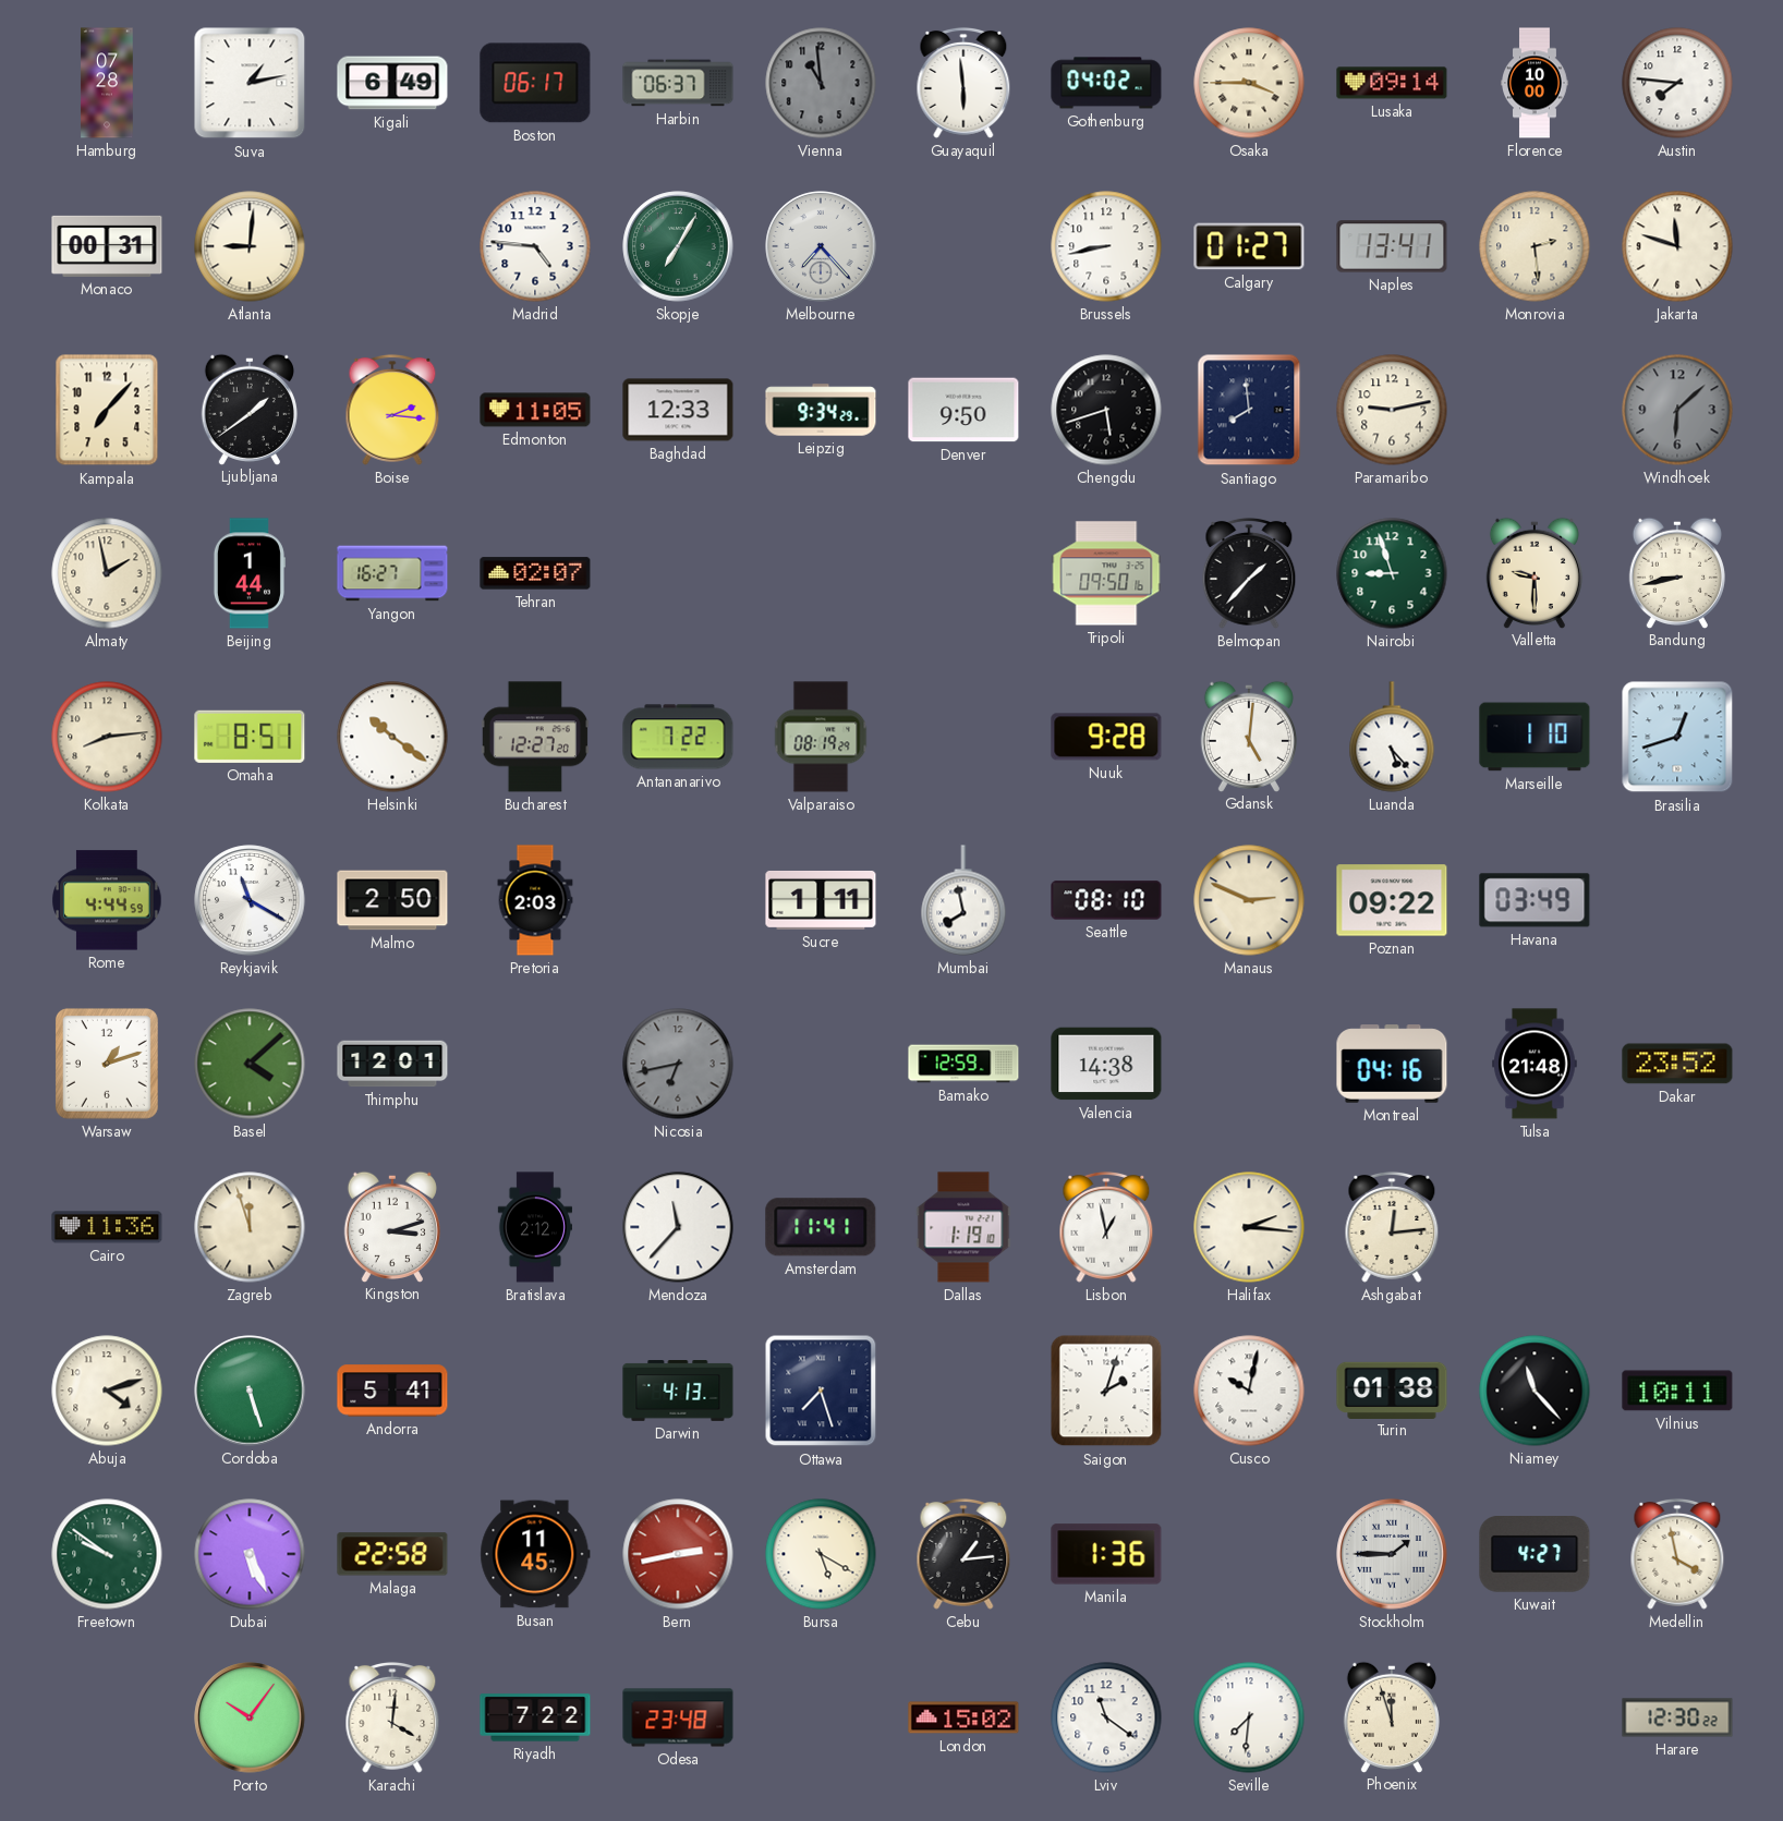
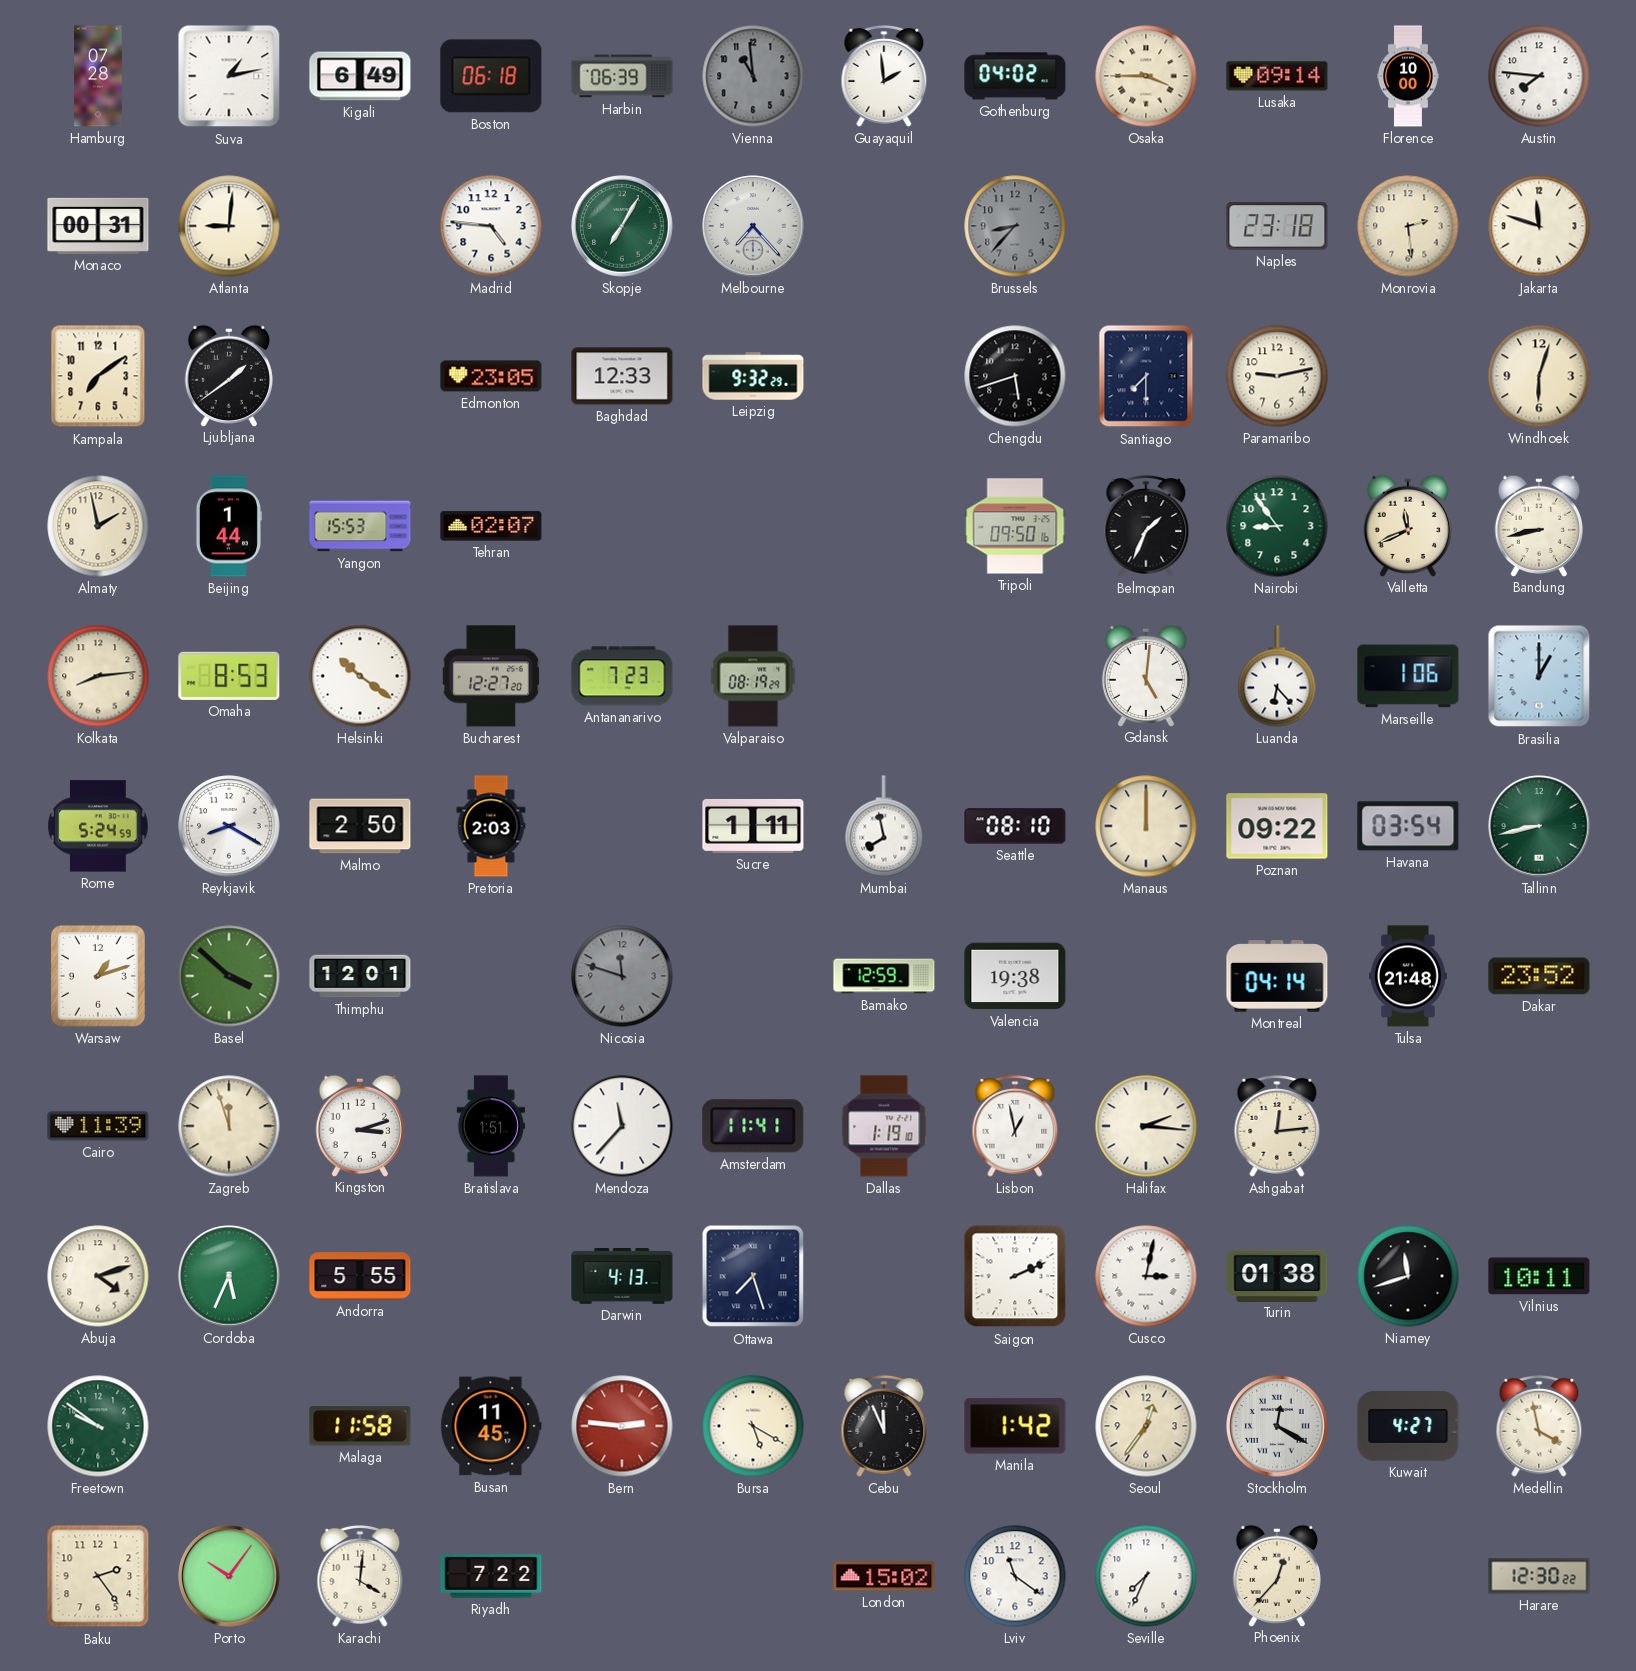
Boston: 06:17 -> 06:18 (491, 76)
Harbin: 06:37 -> 06:39 (622, 76)
Guayaquil: 5:59 -> 1:59 (884, 76)
Brussels: 8:43 -> 8:37 (1015, 226)
Brussels dial: white -> grey (1015, 226)
Calgary: 01:27 -> none (1249, 246)
Naples: 13:41 -> 23:18 (1277, 226)
Kampala: 7:07 -> 7:09 (98, 376)
Boise: 2:16 -> none (392, 410)
Edmonton: 11:05 -> 23:05 (491, 376)
Leipzig: 9:34 -> 9:32 (753, 376)
Denver: 9:50 -> none (963, 410)
Santiago: 7:59 -> 7:30 (1146, 376)
Windhoek: 6:08 -> 6:03 (1539, 376)
Windhoek dial: grey -> cream (1539, 376)
Yangon: 16:27 -> 15:53 (360, 526)
Belmopan: 1:37 -> 1:34 (1146, 526)
Nairobi: 8:57 -> 8:54 (1277, 526)
Valletta: 9:30 -> 11:41 (1408, 525)
Omaha: 8:51 -> 8:53 (229, 676)
Antananarivo: 7:22 -> 7:23 (622, 676)
Nuuk: 9:28 -> none (1106, 737)
Luanda: 5:23 -> 6:23 (1277, 676)
Marseille: 1:10 -> 1:06 (1408, 676)
Brasilia: 12:42 -> 1:00 (1539, 676)
Rome: 4:44 -> 5:24 (99, 826)
Reykjavik: 11:20 -> 8:20 (229, 826)
Manaus: 2:49 -> 12:00 (1146, 826)
Havana: 03:49 -> 03:54 (1408, 826)
Tallinn: none -> 8:43 (1539, 826)
Basel: 4:08 -> 3:52 (229, 976)
Nicosia: 6:43 -> 11:48 (622, 976)
Valencia: 14:38 -> 19:38 (1015, 976)
Montreal: 04:16 -> 04:14 (1277, 976)
Cairo: 11:36 -> 11:39 (98, 1126)
Bratislava: 2:12 -> 1:51 (490, 1126)
Cordoba: 5:27 -> 5:34 (229, 1276)
Andorra: 5:41 -> 5:55 (360, 1276)
Saigon: 2:03 -> 2:11 (1015, 1276)
Cusco: 10:02 -> 3:02 (1146, 1276)
Niamey: 11:23 -> 11:42 (1408, 1276)
Dubai: 5:26 -> none (250, 1554)
Malaga: 22:58 -> 11:58 (360, 1426)
Bern: 2:43 -> 2:46 (622, 1426)
Cebu: 1:14 -> 11:56 (884, 1426)
Manila: 1:36 -> 1:42 (1015, 1426)
Seoul: none -> 12:36 (1146, 1426)
Stockholm: 1:45 -> 12:20 (1277, 1426)
Baku: none -> 2:24 (98, 1576)
Odesa: 23:48 -> none (678, 1717)
Seville: 7:31 -> 7:34 (1146, 1576)
Phoenix: 11:57 -> 12:37 (1277, 1575)
